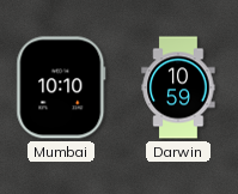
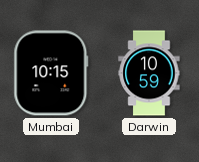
Mumbai: 10:10 -> 10:15 (51, 73)
